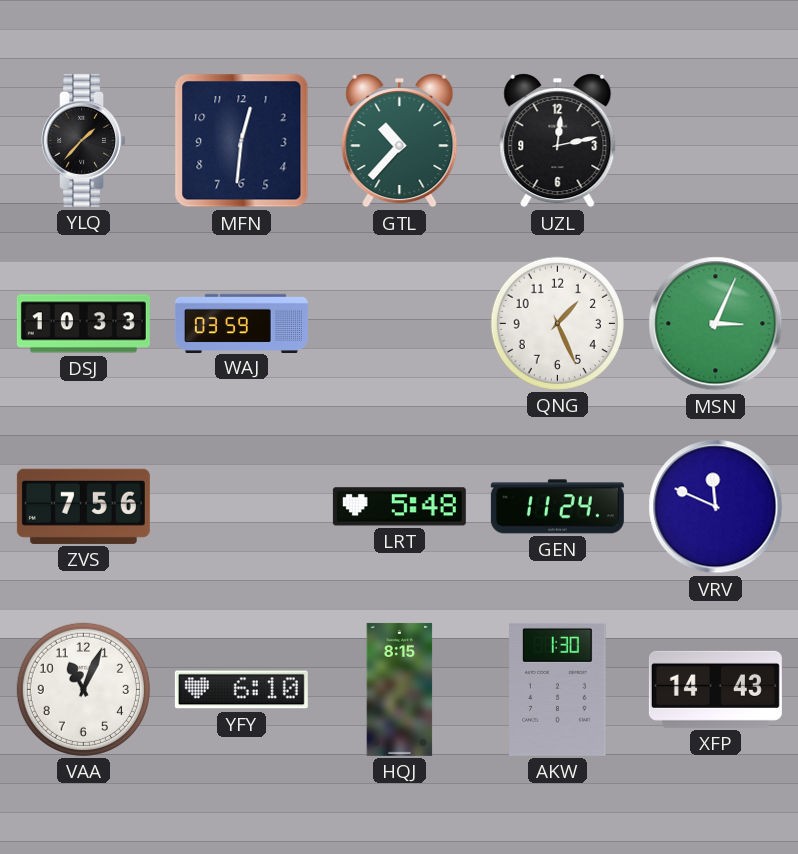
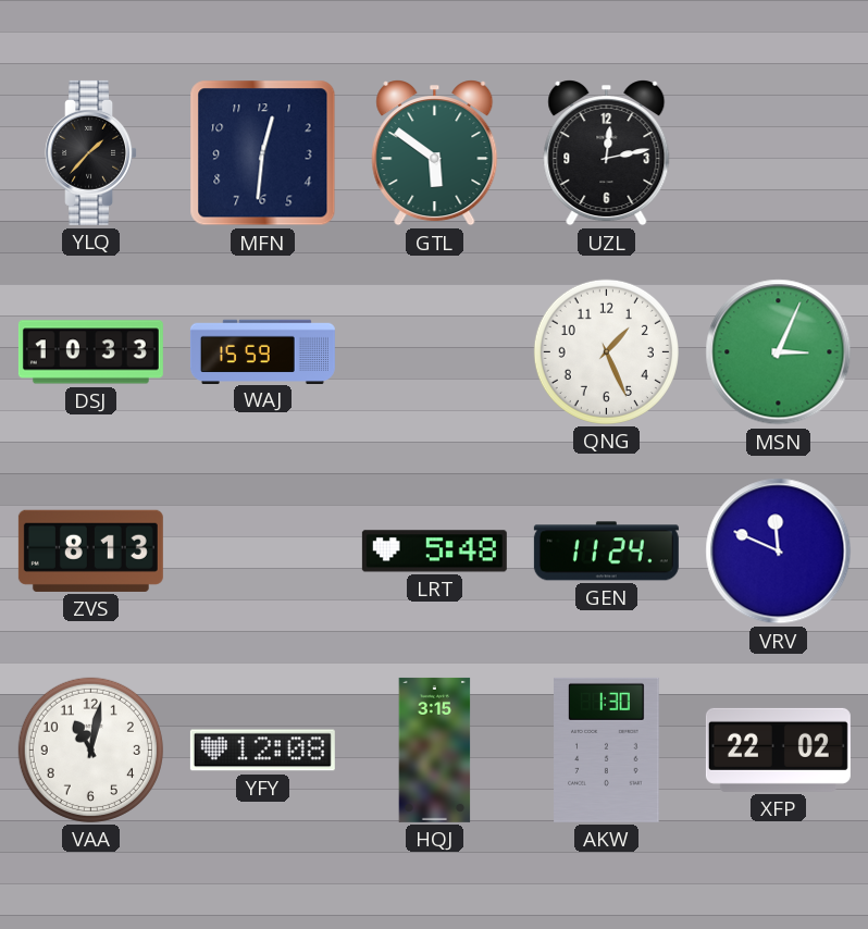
GTL: 10:37 -> 5:51 (435, 153)
WAJ: 03:59 -> 15:59 (262, 351)
ZVS: 7:56 -> 8:13 (90, 550)
VAA: 11:04 -> 11:02 (90, 750)
YFY: 6:10 -> 12:08 (262, 751)
HQJ: 8:15 -> 3:15 (435, 750)
XFP: 14:43 -> 22:02 (778, 750)
